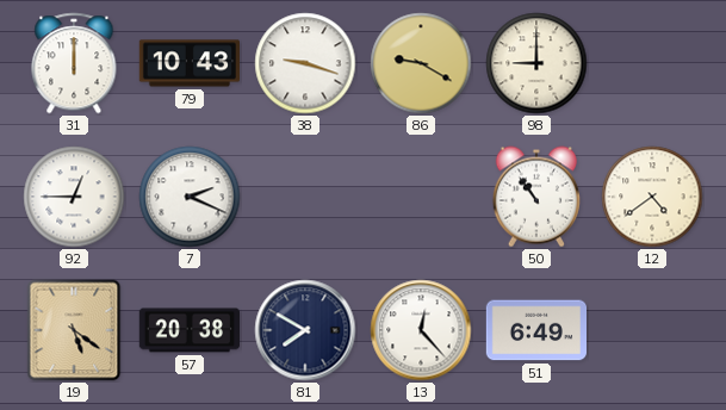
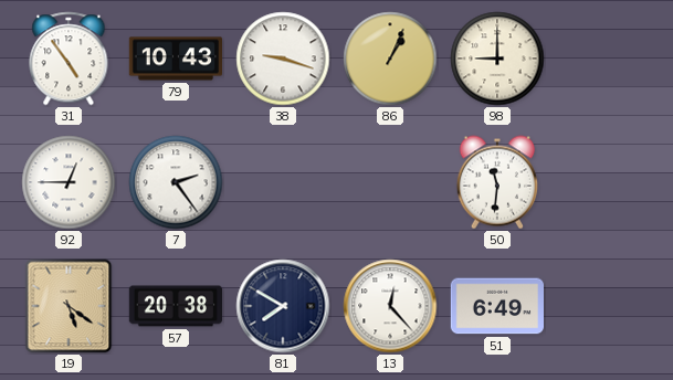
31: 12:00 -> 4:54 (69, 59)
86: 9:20 -> 1:04 (390, 59)
7: 2:19 -> 2:24 (176, 182)
50: 10:54 -> 11:31 (497, 182)
12: 4:39 -> none (652, 197)
